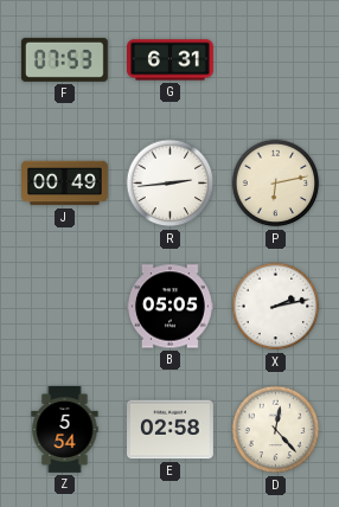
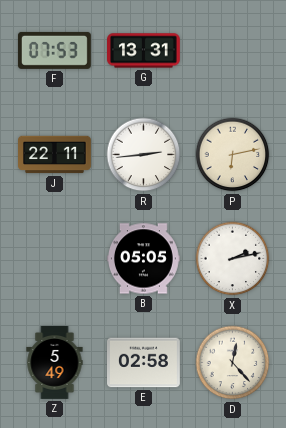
G: 6:31 -> 13:31 (144, 51)
J: 00:49 -> 22:11 (55, 155)
Z: 5:54 -> 5:49 (55, 363)
